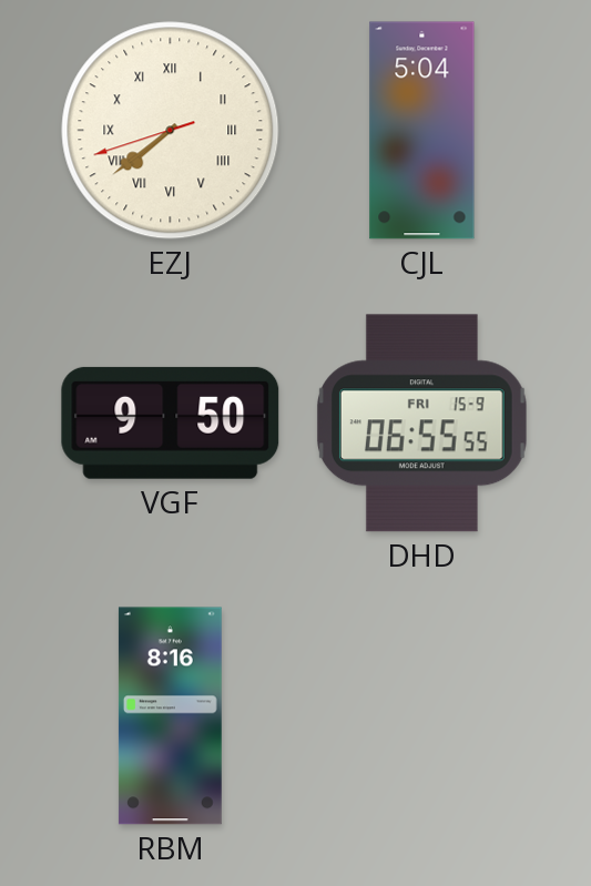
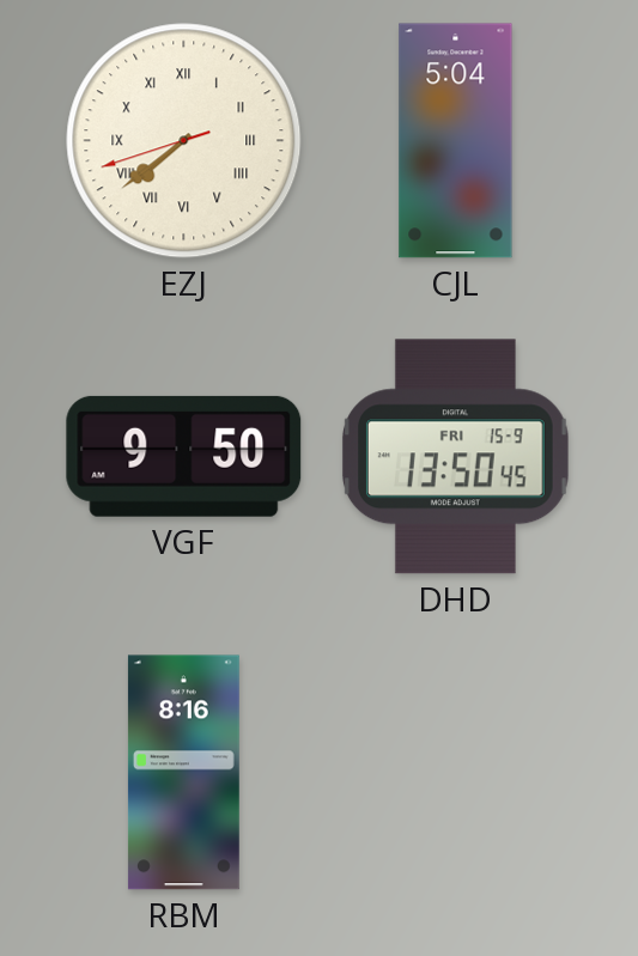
DHD: 06:55 -> 13:50 (456, 457)
